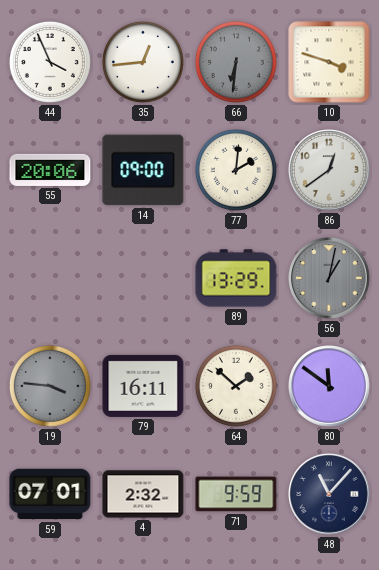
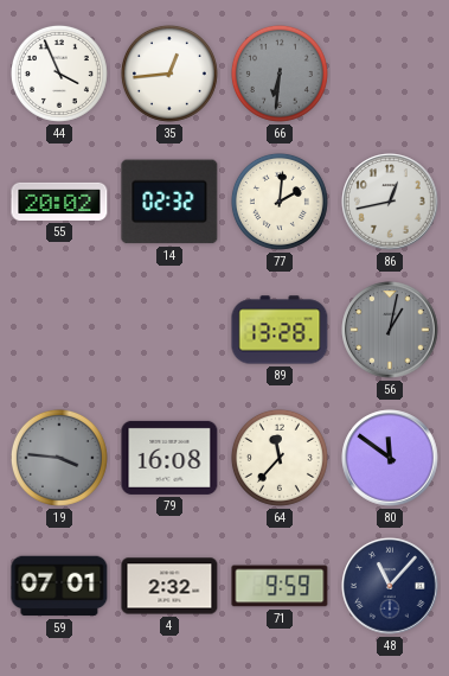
10: 3:48 -> none (329, 62)
55: 20:06 -> 20:02 (59, 202)
14: 09:00 -> 02:32 (169, 202)
86: 12:39 -> 12:43 (390, 202)
89: 13:29 -> 13:28 (280, 330)
79: 16:11 -> 16:08 (169, 458)
64: 1:52 -> 11:37 (280, 458)
